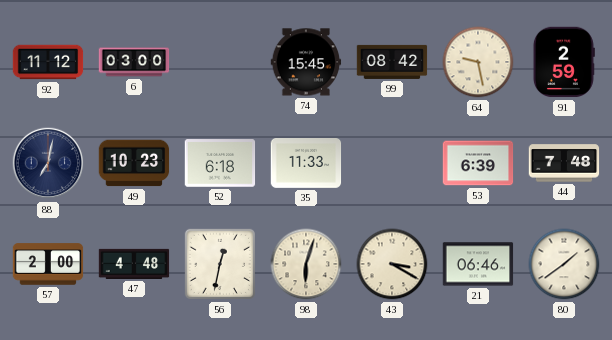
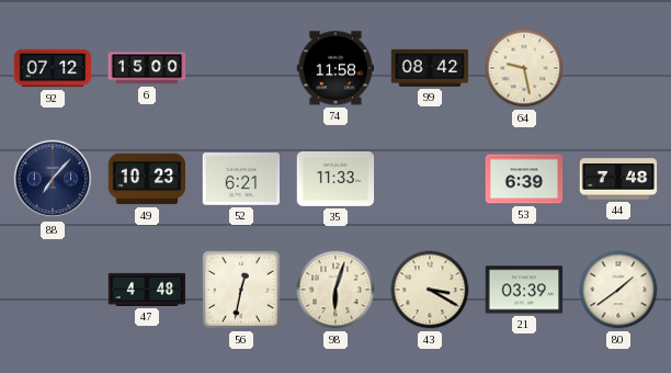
92: 11:12 -> 07:12 (53, 68)
6: 03:00 -> 15:00 (147, 68)
74: 15:45 -> 11:58 (336, 68)
91: 2:59 -> none (563, 62)
88: 7:02 -> 7:07 (53, 179)
52: 6:18 -> 6:21 (241, 179)
57: 2:00 -> none (48, 264)
21: 06:46 -> 03:39 (524, 290)
